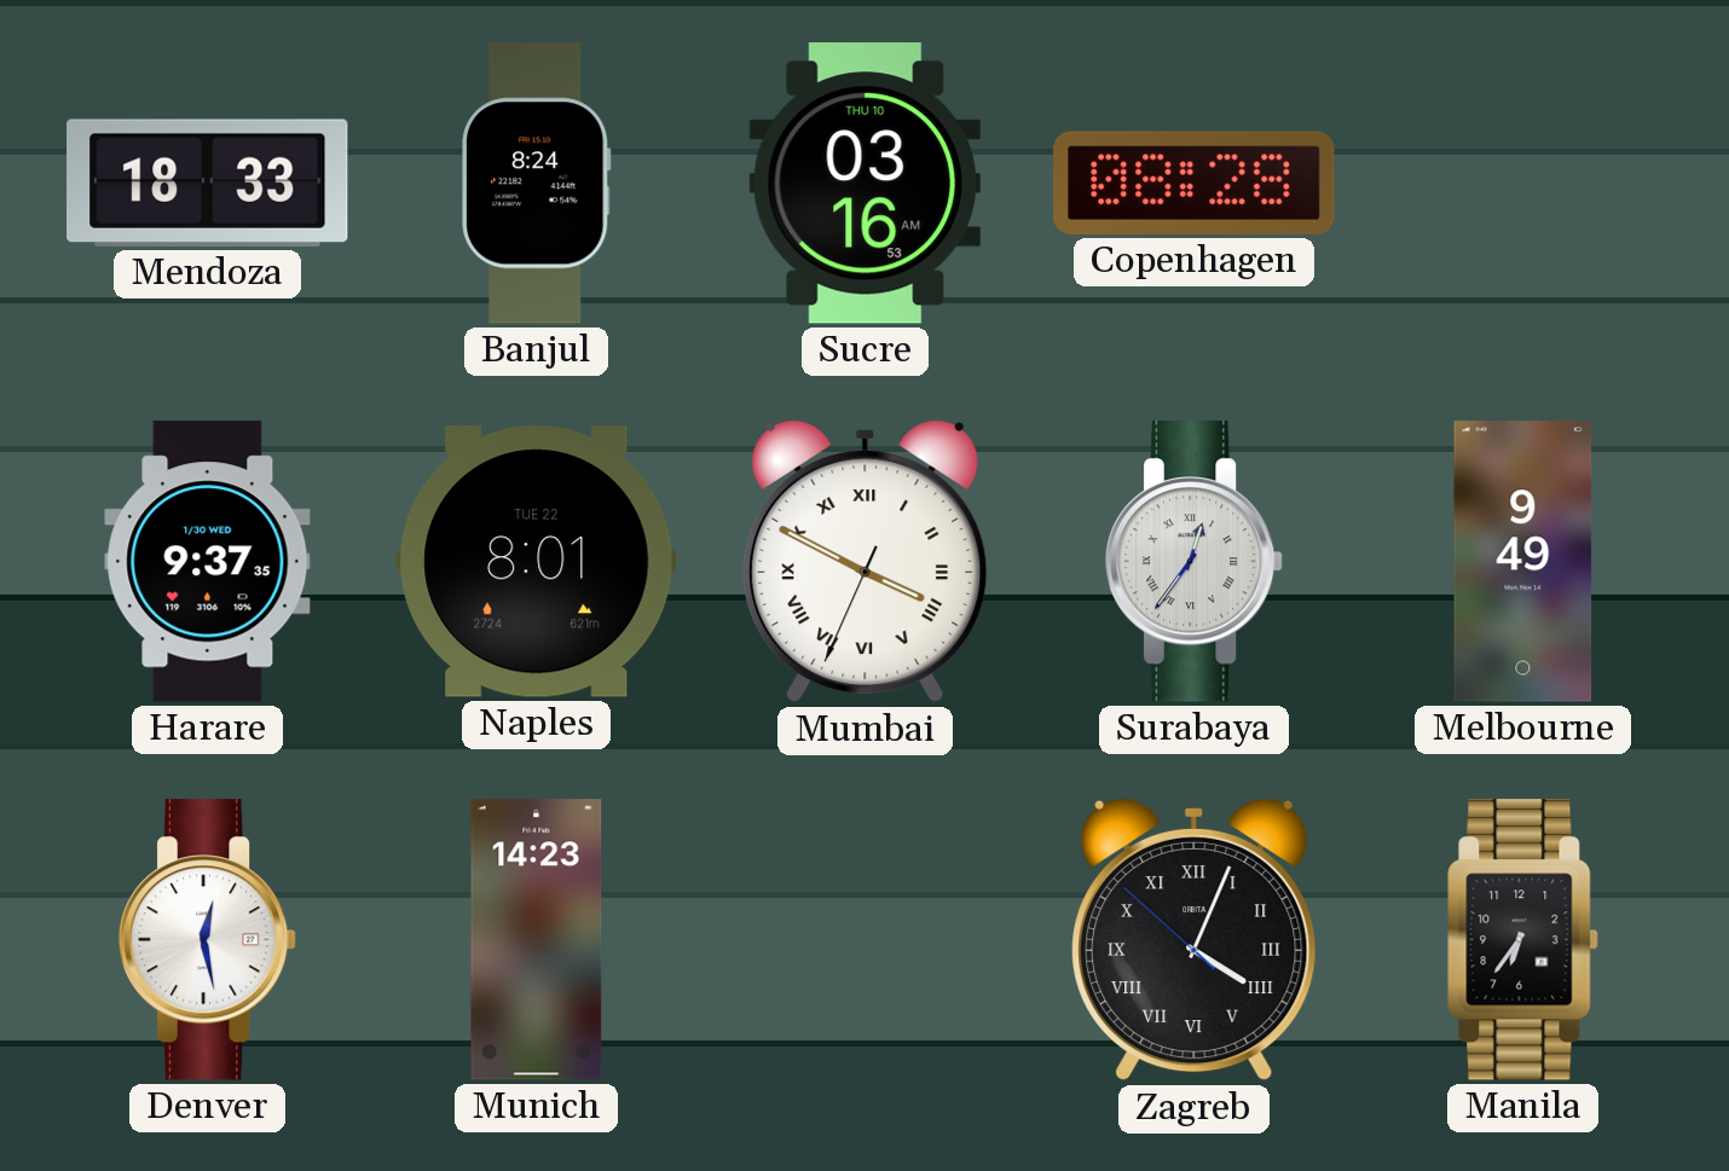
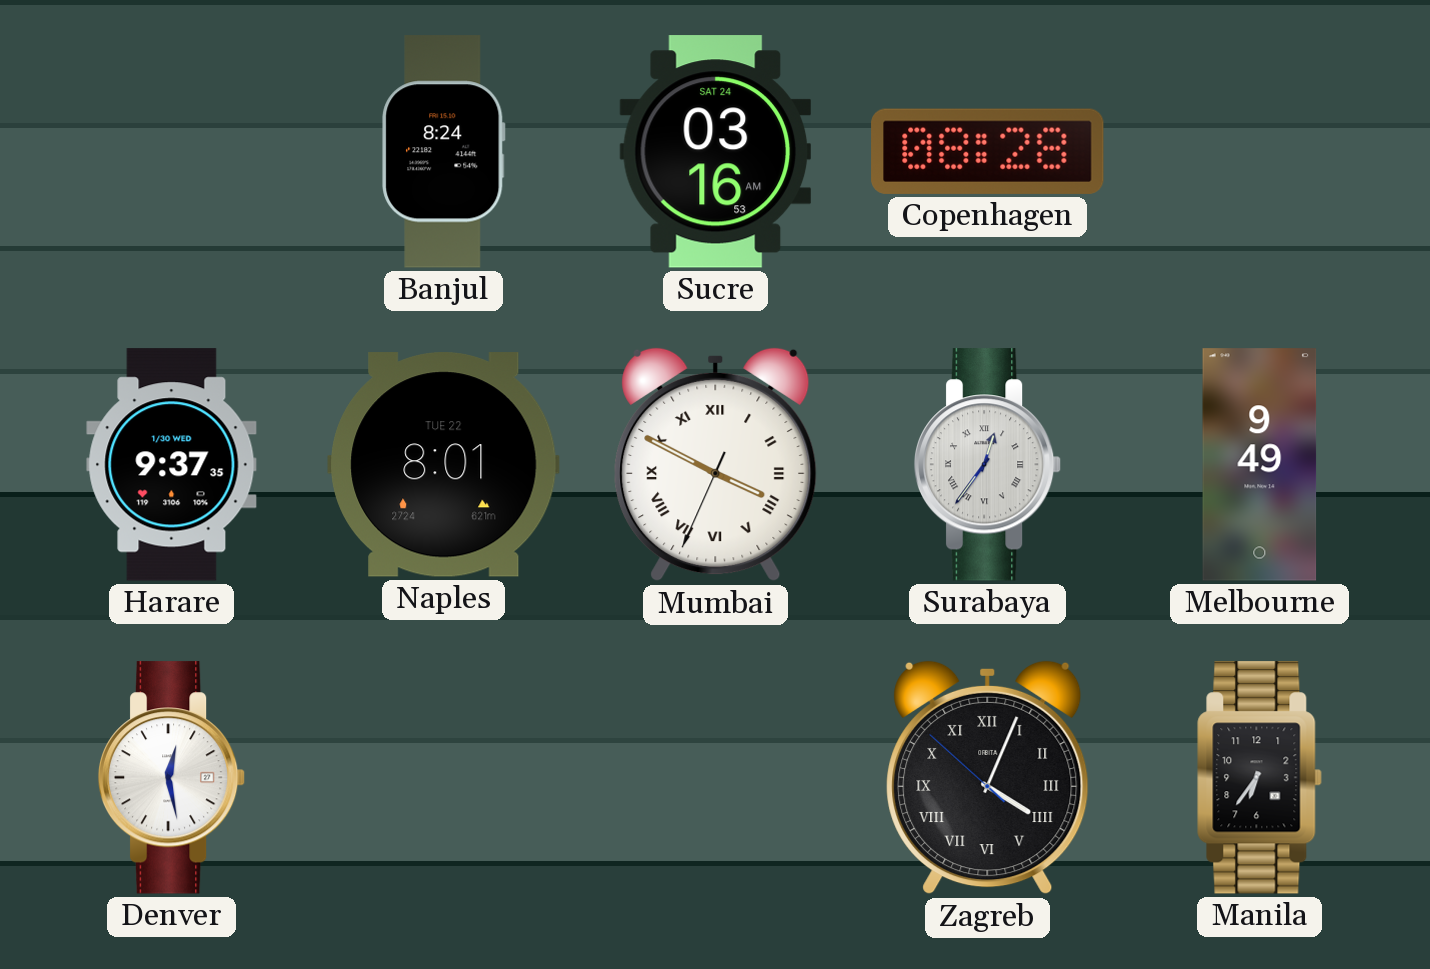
Mendoza: 18:33 -> none (208, 182)
Sucre date: THU 10 -> SAT 24 (715, 152)
Munich: 14:23 -> none (537, 940)
